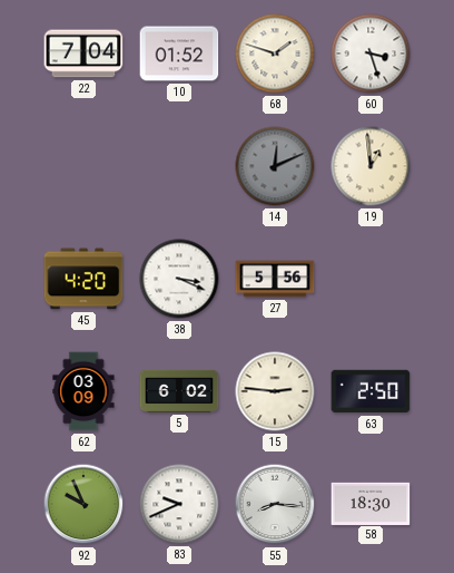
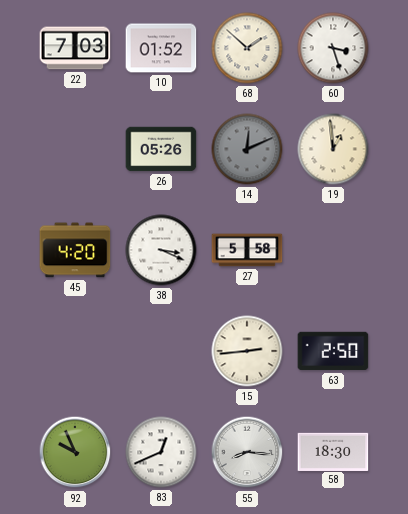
22: 7:04 -> 7:03 (75, 48)
68: 1:48 -> 1:52 (247, 48)
26: none -> 05:26 (161, 149)
27: 5:56 -> 5:58 (247, 250)
62: 03:09 -> none (83, 391)
5: 6:02 -> none (179, 391)
15: 2:46 -> 2:44 (247, 351)
83: 9:41 -> 12:41 (161, 452)
